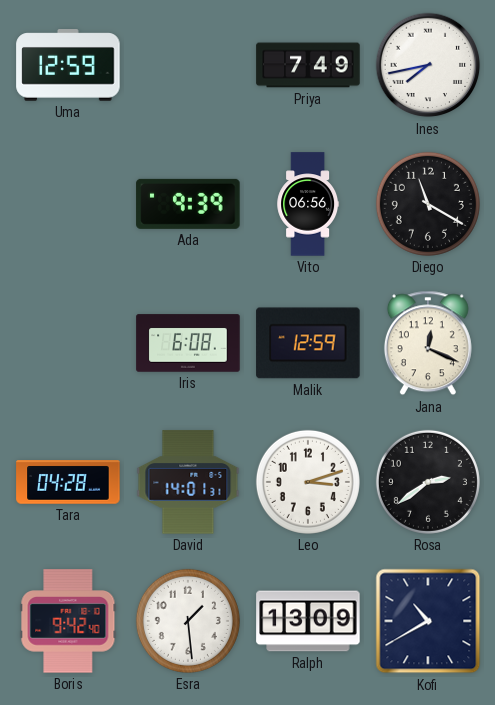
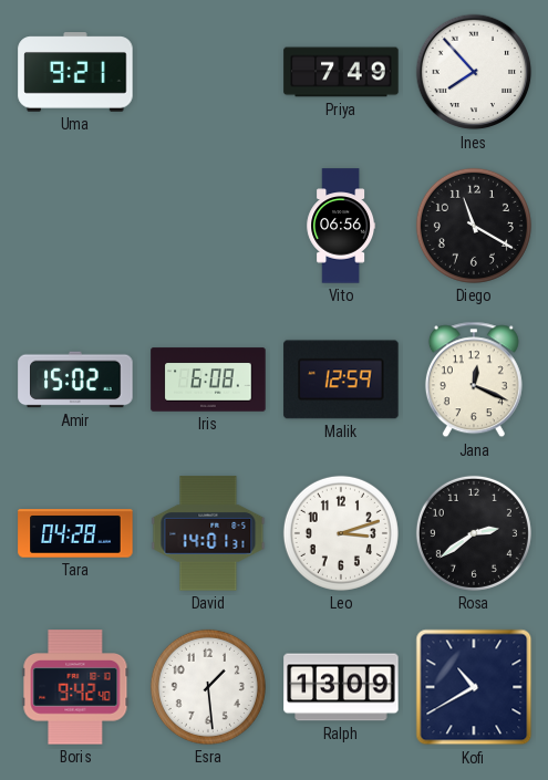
Uma: 12:59 -> 9:21 (75, 72)
Ines: 7:43 -> 7:53 (474, 72)
Ada: 9:39 -> none (188, 204)
Amir: none -> 15:02 (75, 379)
